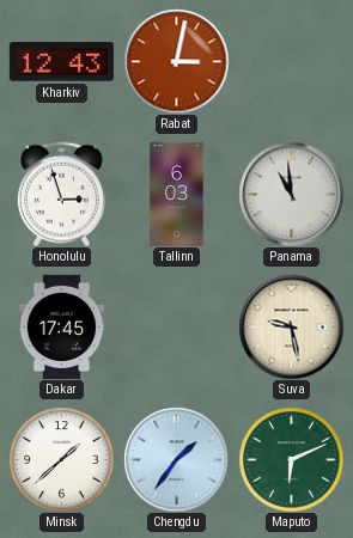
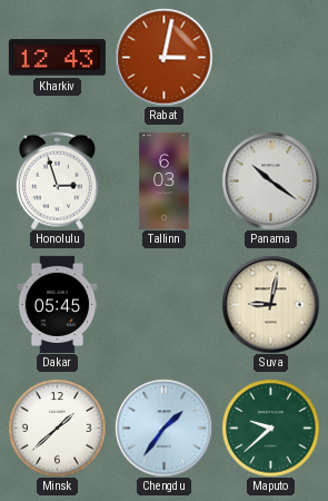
Panama: 10:59 -> 10:21 (270, 180)
Dakar: 17:45 -> 05:45 (58, 304)
Suva: 9:28 -> 9:02 (270, 304)
Maputo: 6:11 -> 9:38 (270, 428)
